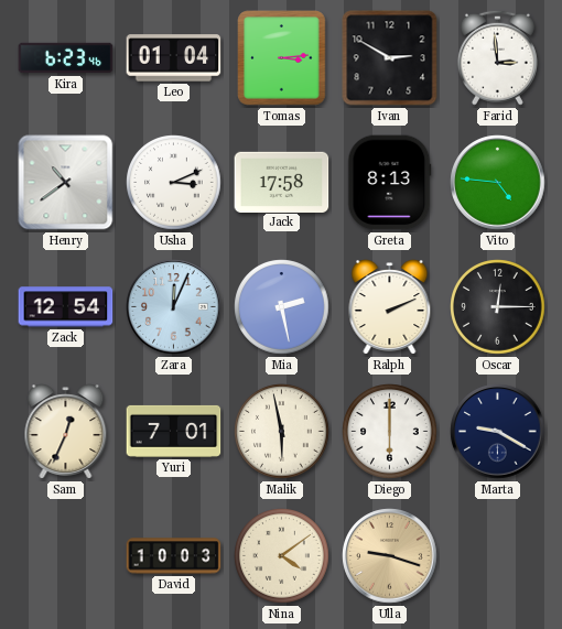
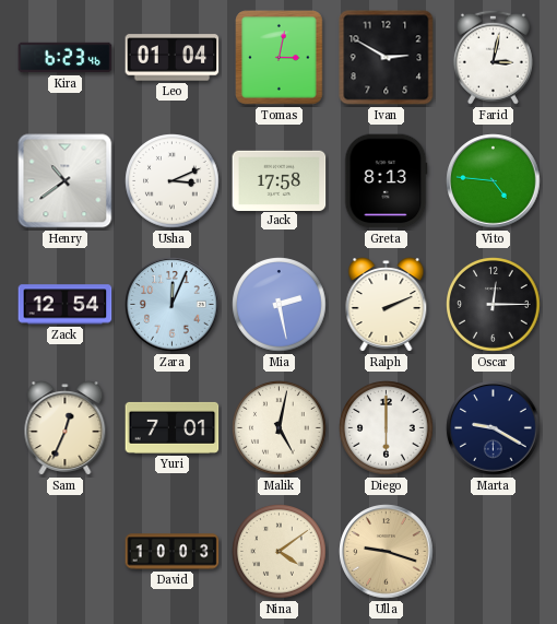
Tomas: 3:14 -> 3:02 (280, 58)
Farid: 2:59 -> 3:02 (493, 57)
Malik: 5:58 -> 5:02 (280, 428)
